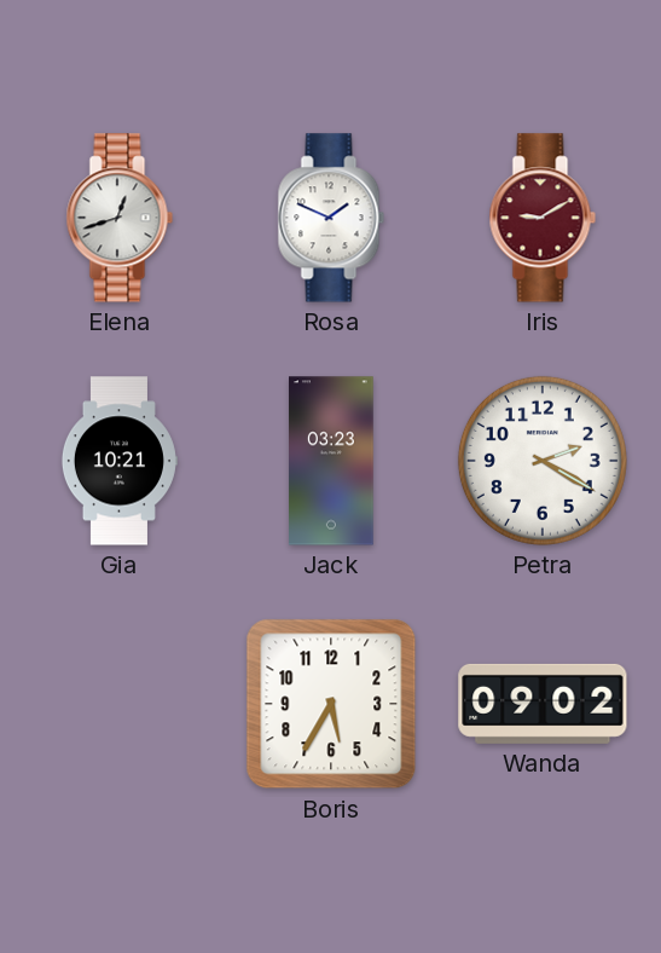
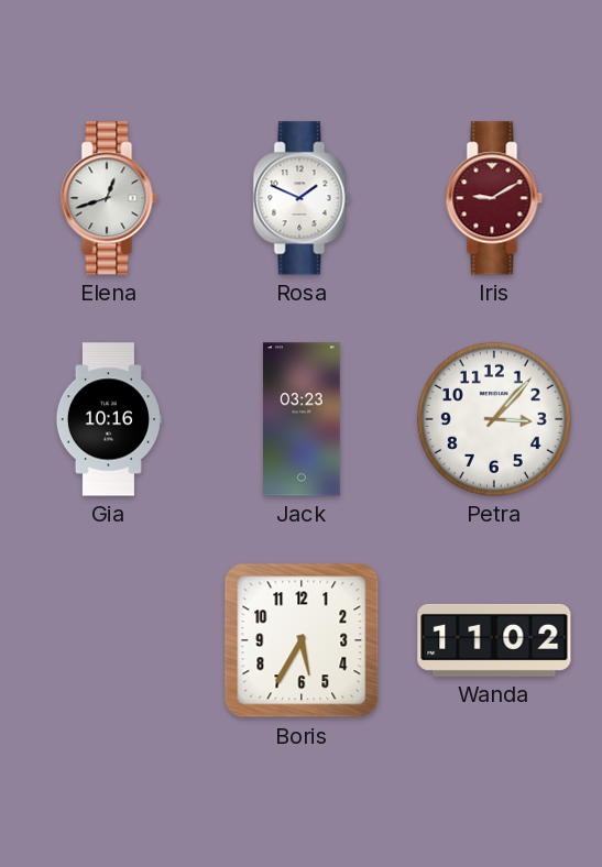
Gia: 10:21 -> 10:16 (108, 419)
Petra: 2:20 -> 3:07 (494, 419)
Wanda: 09:02 -> 11:02 (494, 640)
